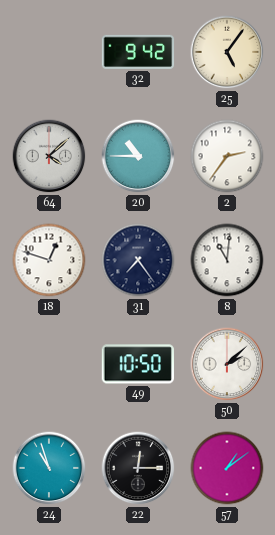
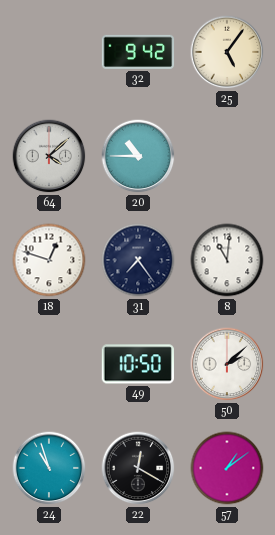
2: 2:36 -> none (227, 156)
22: 12:15 -> 12:20 (138, 468)
